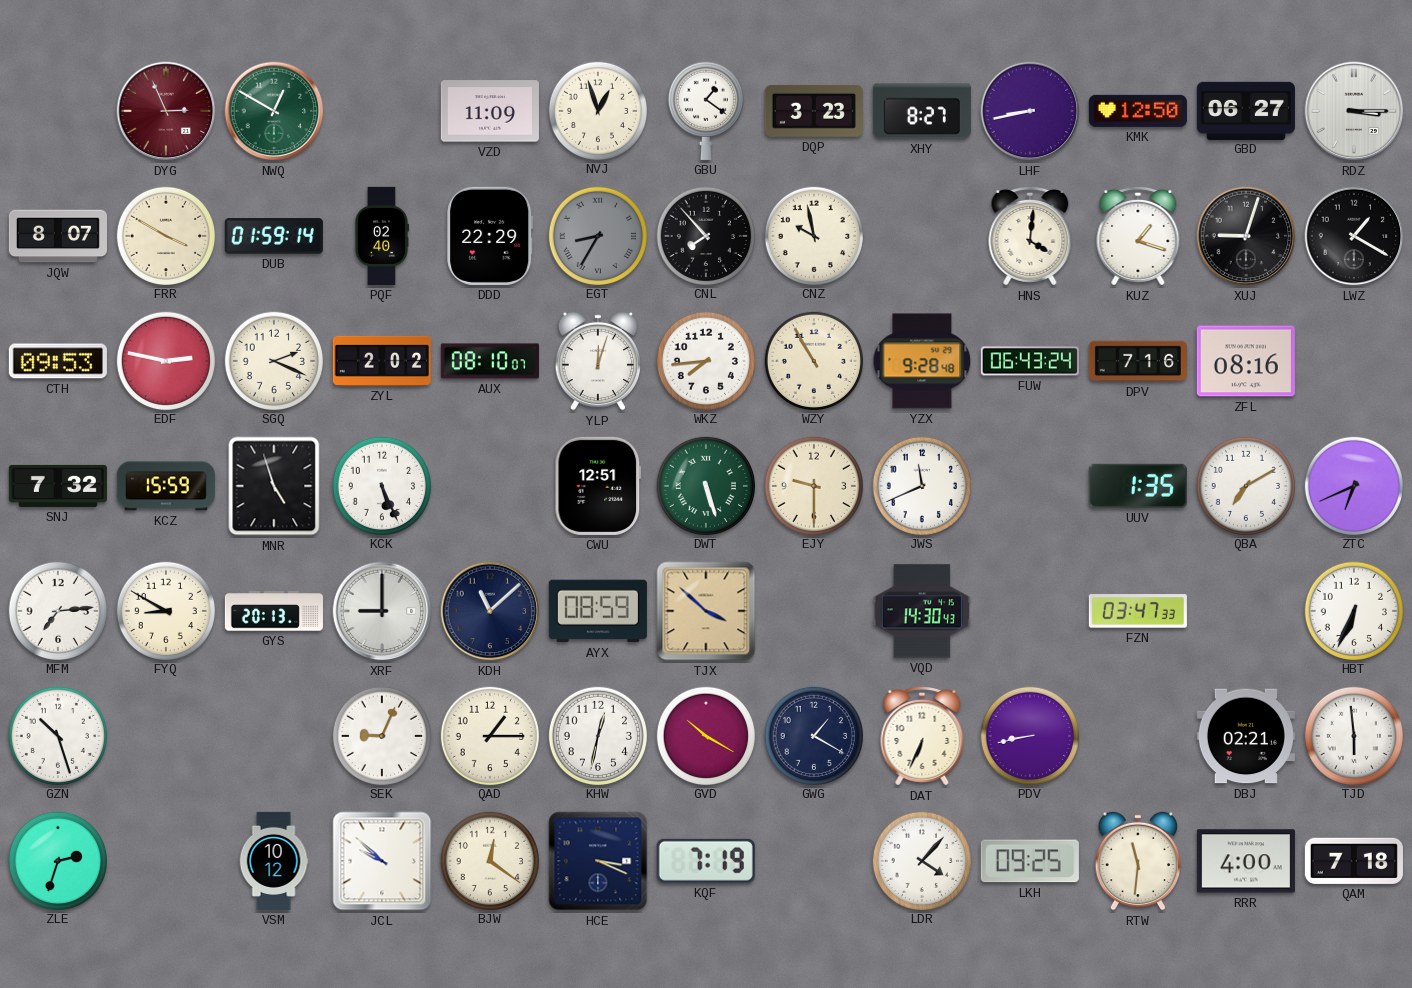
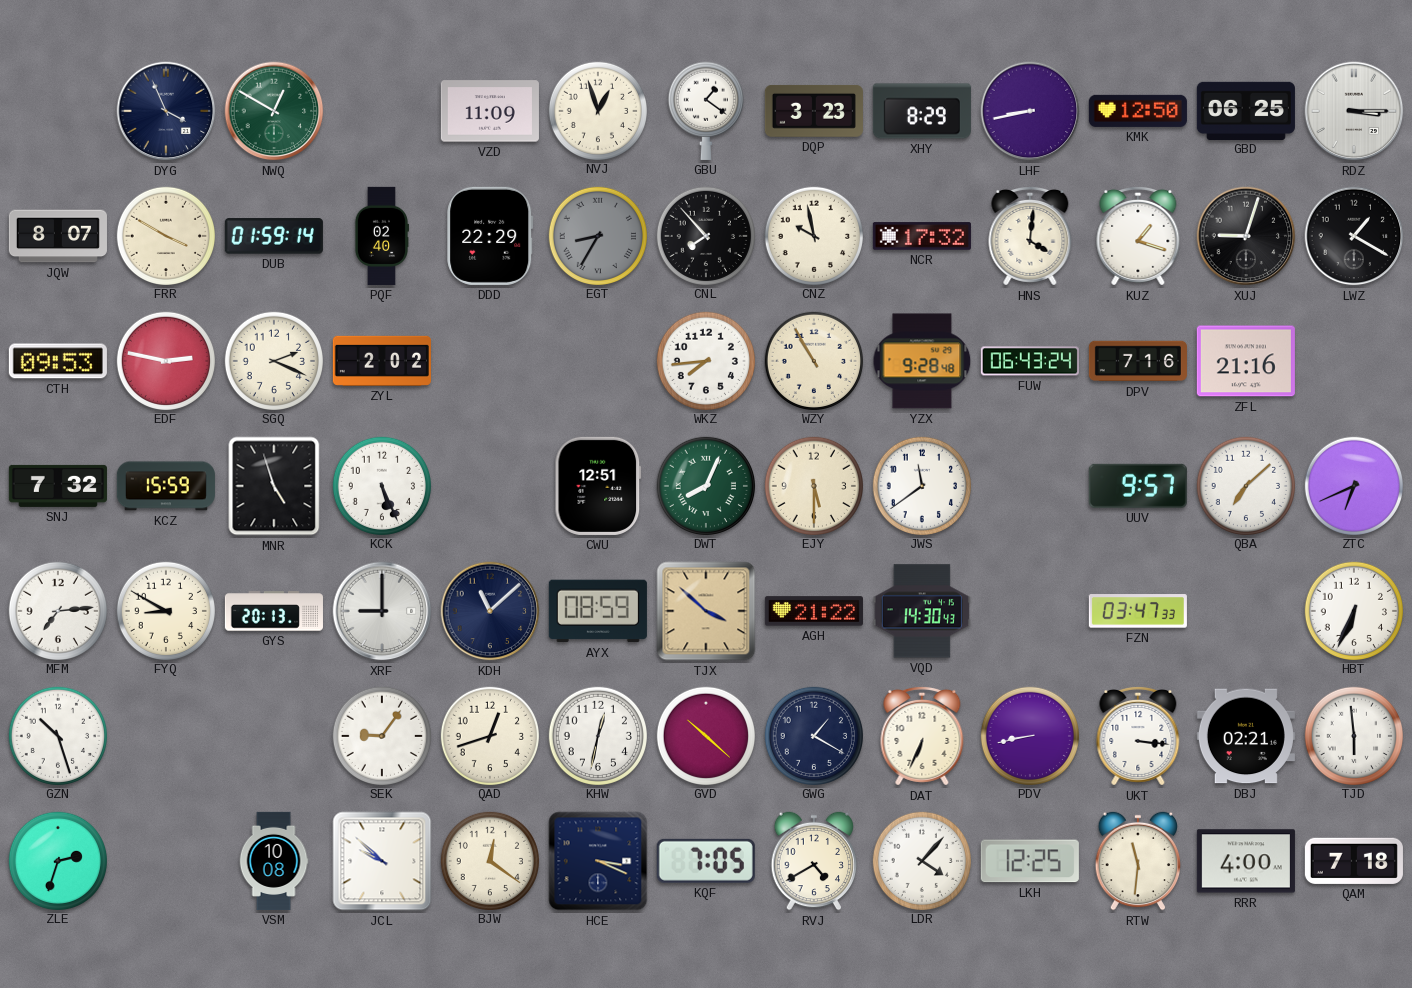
DYG: 2:56 -> 3:56 (166, 111)
DYG dial: burgundy -> navy (166, 111)
XHY: 8:27 -> 8:29 (922, 111)
GBD: 06:27 -> 06:25 (1246, 110)
NCR: none -> 17:32 (922, 236)
AUX: 08:10 -> none (490, 361)
YLP: 12:03 -> none (598, 361)
ZFL: 08:16 -> 21:16 (1246, 361)
DWT: 5:27 -> 8:04 (705, 485)
EJY: 9:30 -> 5:30 (813, 485)
JWS: 11:41 -> 11:39 (921, 485)
UUV: 1:35 -> 9:57 (1138, 486)
QBA: 7:10 -> 7:08 (1245, 485)
AGH: none -> 21:22 (814, 611)
SEK: 9:04 -> 9:06 (381, 735)
QAD: 1:15 -> 12:42 (489, 735)
GVD: 10:20 -> 10:22 (705, 735)
UKT: none -> 3:16 (1138, 736)
VSM: 10:12 -> 10:08 (274, 861)
KQF: 7:19 -> 7:05 (706, 861)
RVJ: none -> 4:40 (814, 861)
LKH: 09:25 -> 12:25 (1030, 861)
